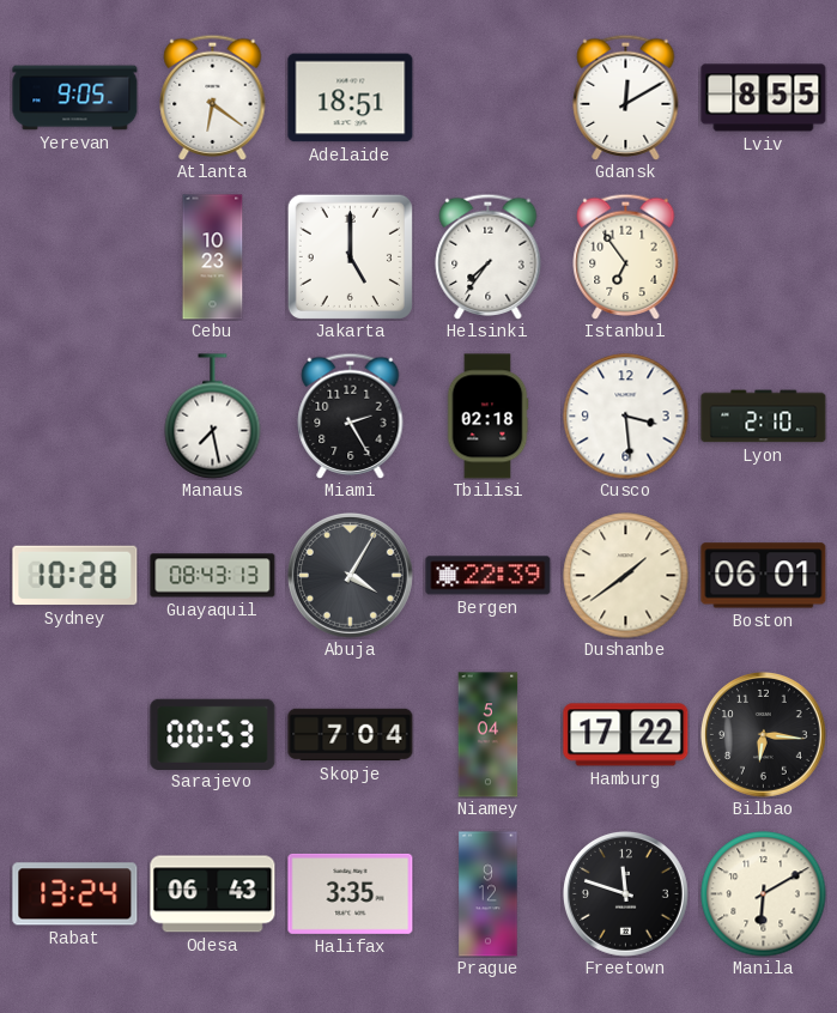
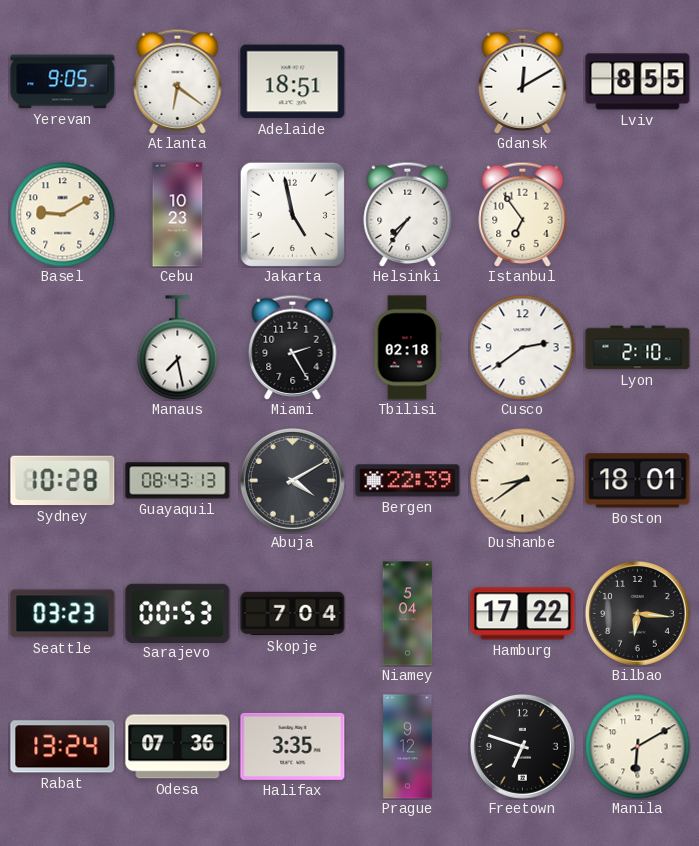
Basel: none -> 9:10 (63, 215)
Jakarta: 5:00 -> 4:58 (292, 214)
Cusco: 3:29 -> 2:39 (523, 348)
Abuja: 4:05 -> 4:10 (292, 480)
Dushanbe: 1:39 -> 8:39 (523, 481)
Boston: 06:01 -> 18:01 (638, 481)
Seattle: none -> 03:23 (63, 614)
Odesa: 06:43 -> 07:36 (178, 747)
Freetown: 11:48 -> 6:48 (522, 746)
